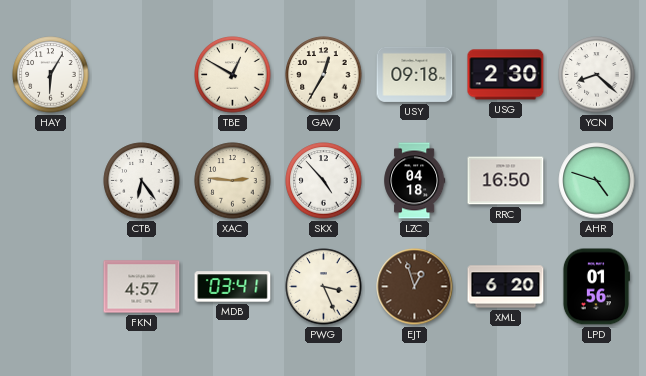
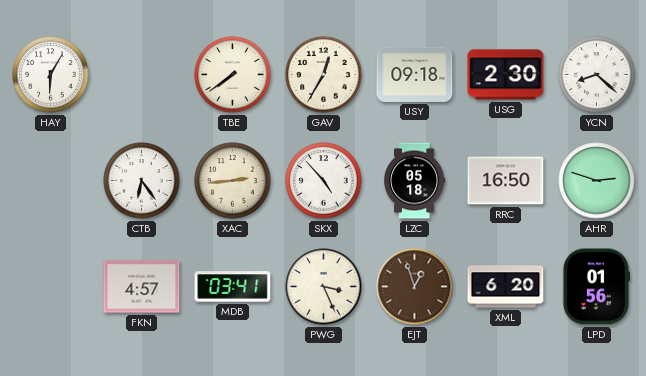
TBE: 12:50 -> 7:39 (233, 75)
XAC: 2:46 -> 2:44 (233, 181)
LZC: 04:18 -> 05:18 (415, 181)
AHR: 4:48 -> 2:48 (597, 181)
